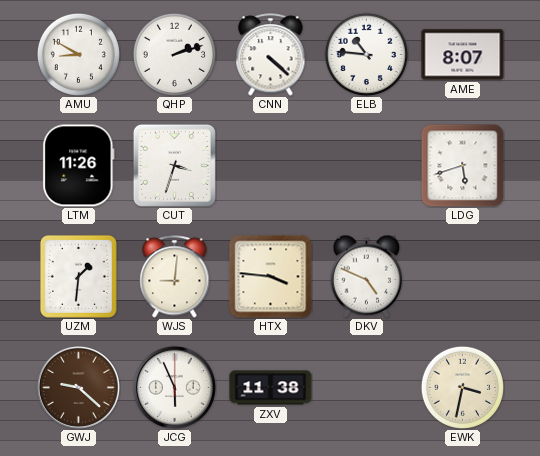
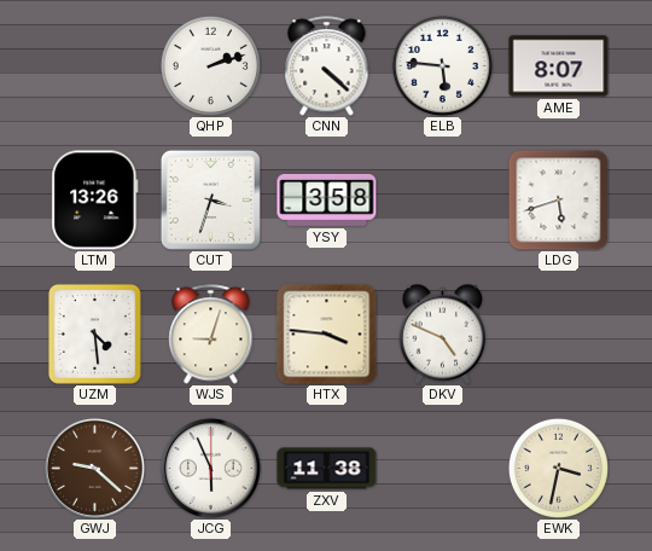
AMU: 8:50 -> none (78, 54)
ELB: 10:46 -> 5:46 (442, 65)
LTM: 11:26 -> 13:26 (95, 201)
YSY: none -> 3:58 (327, 199)
UZM: 1:31 -> 4:29 (94, 333)
WJS: 9:01 -> 9:03 (211, 335)
